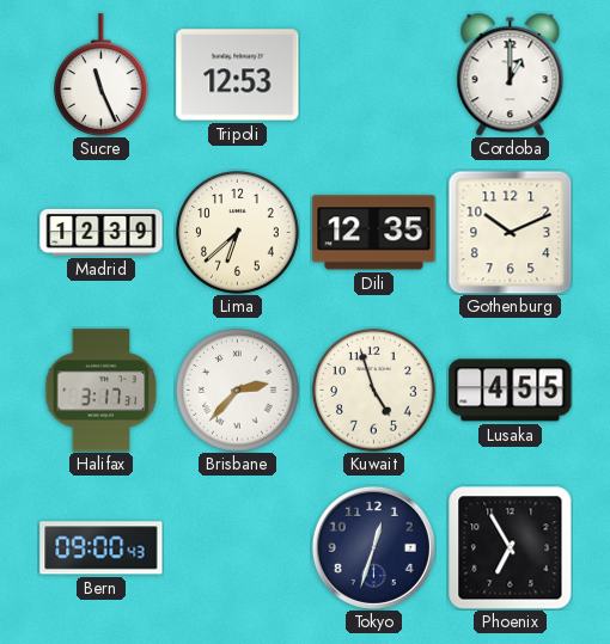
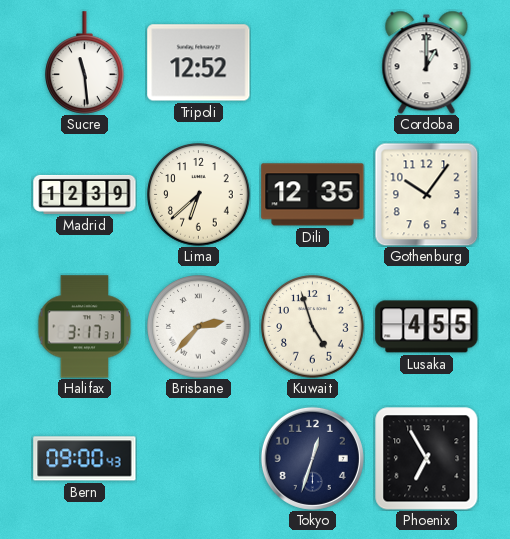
Sucre: 11:26 -> 11:29 (85, 63)
Tripoli: 12:53 -> 12:52 (199, 63)
Gothenburg: 10:11 -> 10:06 (426, 194)
